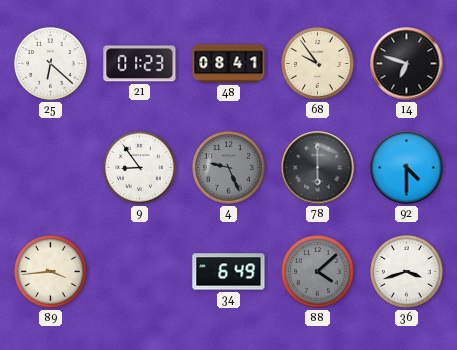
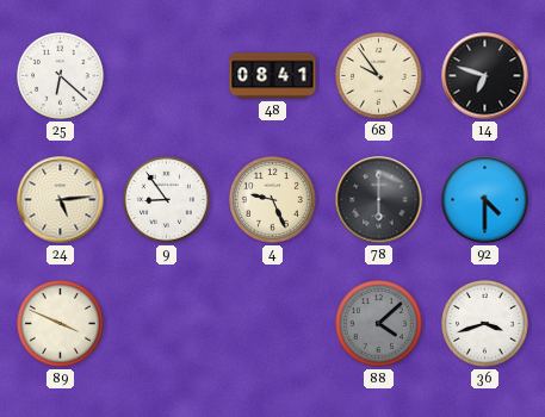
21: 01:23 -> none (140, 64)
24: none -> 5:14 (61, 200)
4 dial: grey -> cream (273, 200)
89: 3:44 -> 3:49 (61, 324)
34: 6:49 -> none (229, 272)
